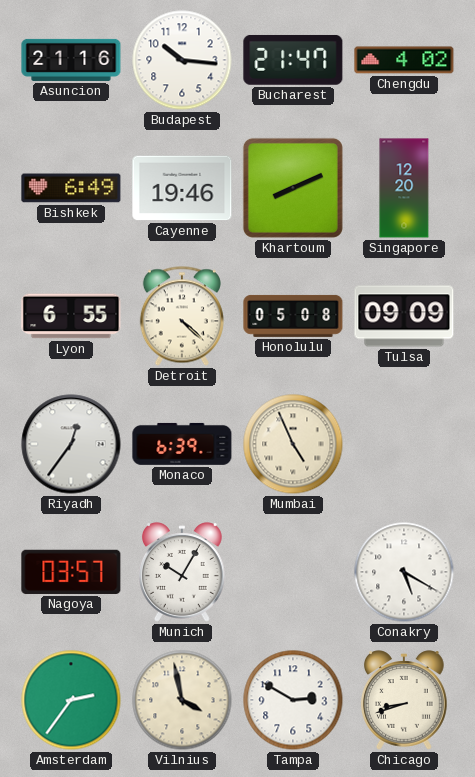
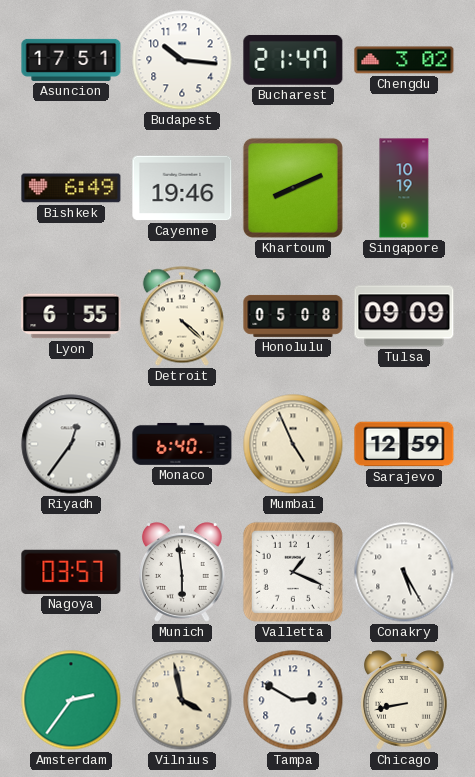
Asuncion: 21:16 -> 17:51 (71, 60)
Chengdu: 4:02 -> 3:02 (404, 60)
Singapore: 12:20 -> 10:19 (404, 188)
Monaco: 6:39 -> 6:40 (182, 444)
Sarajevo: none -> 12:59 (404, 444)
Munich: 10:05 -> 5:59 (183, 572)
Valletta: none -> 1:19 (293, 572)
Conakry: 5:20 -> 5:25 (404, 572)
Chicago: 8:42 -> 8:43 (405, 700)
